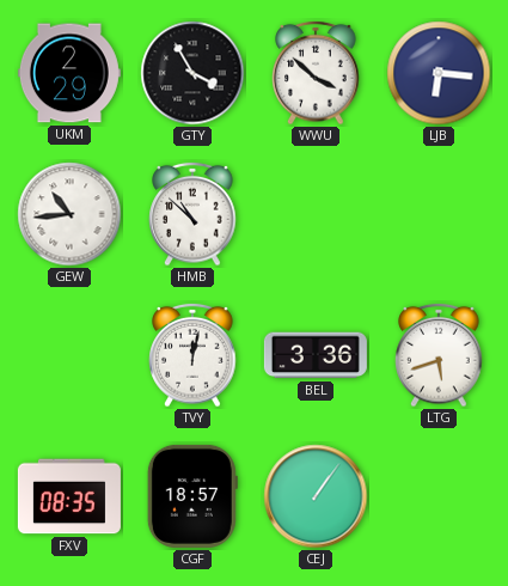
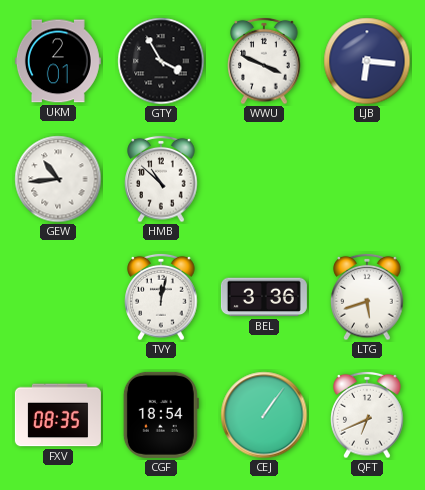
UKM: 2:29 -> 2:01 (58, 61)
WWU: 3:52 -> 3:49 (264, 61)
CGF: 18:57 -> 18:54 (161, 415)
QFT: none -> 6:41 (367, 415)
